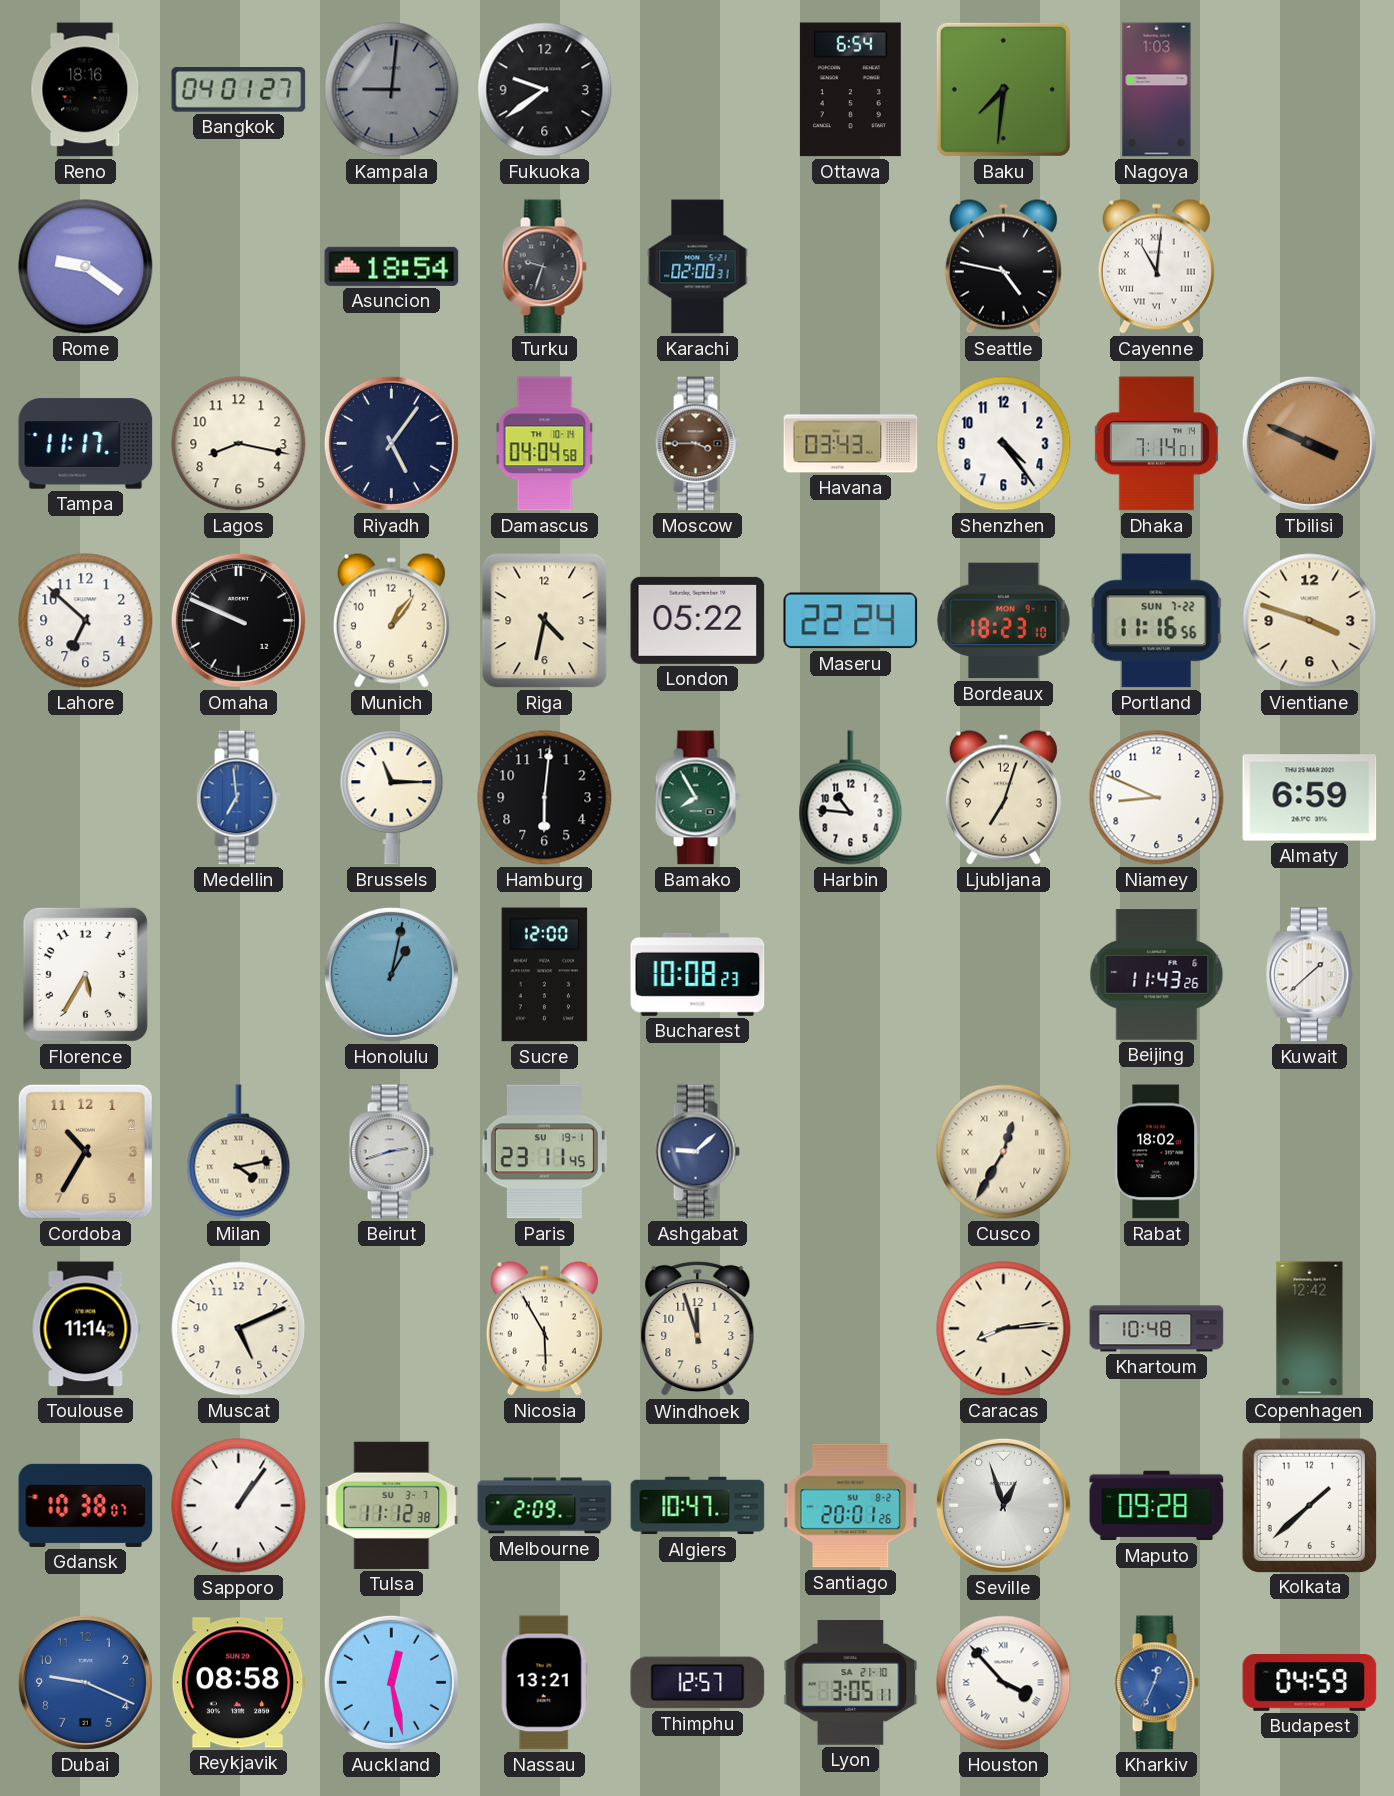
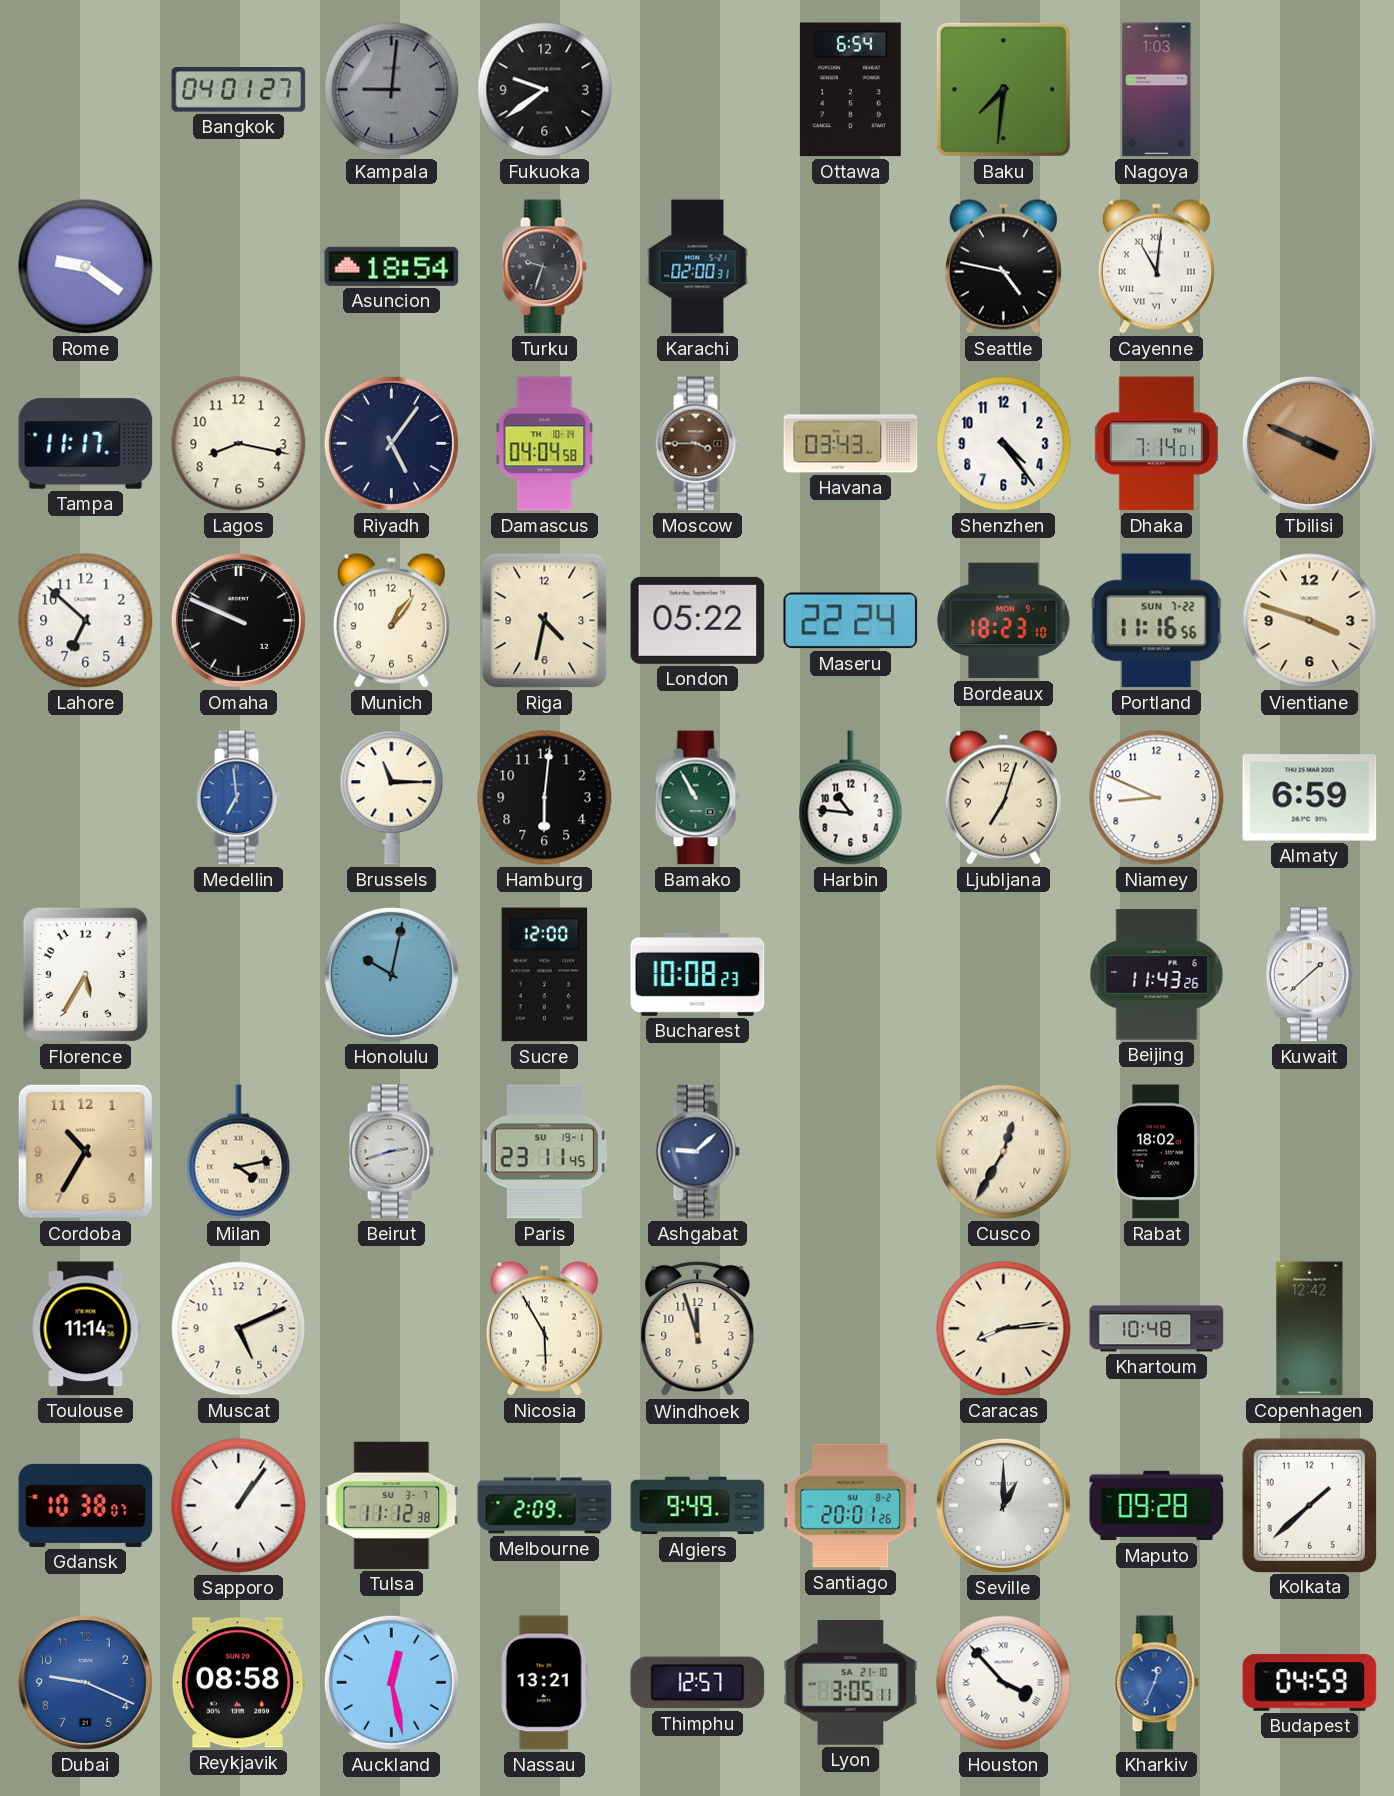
Reno: 18:16 -> none (86, 90)
Bamako: 7:55 -> 10:55 (697, 798)
Honolulu: 1:02 -> 10:02 (391, 974)
Algiers: 10:47 -> 9:49 (698, 1506)
Seville: 12:57 -> 1:00 (1003, 1505)
